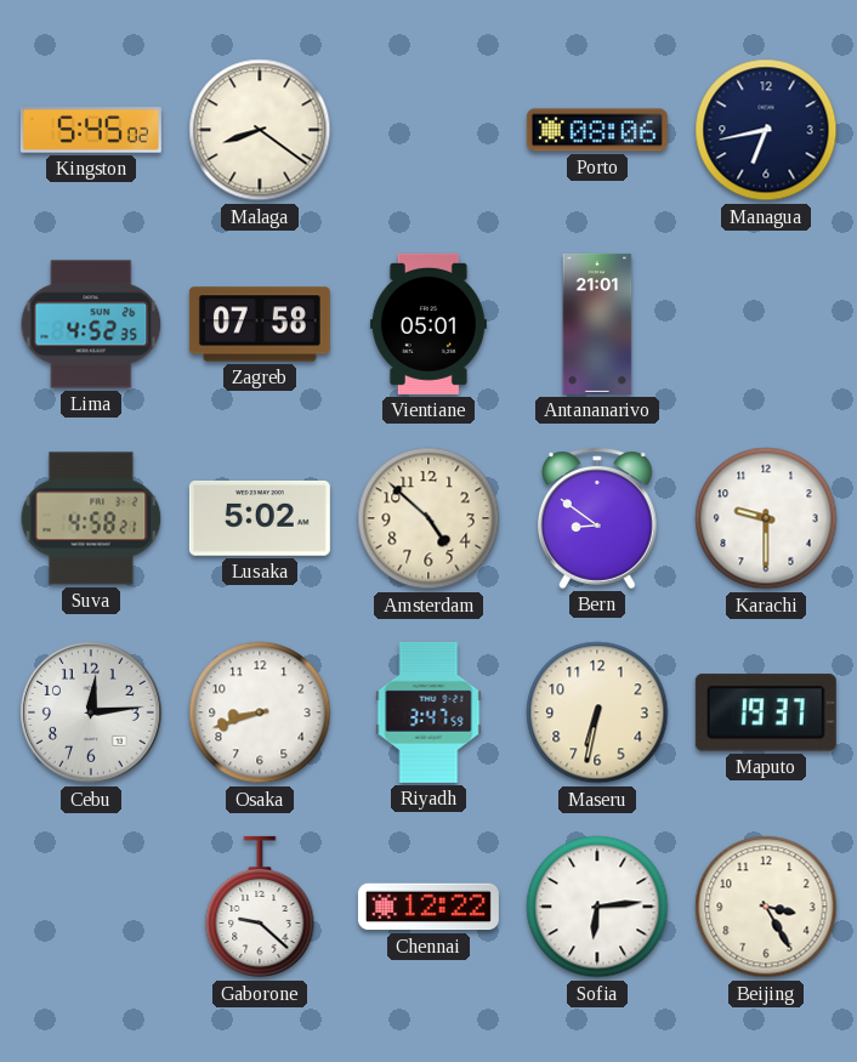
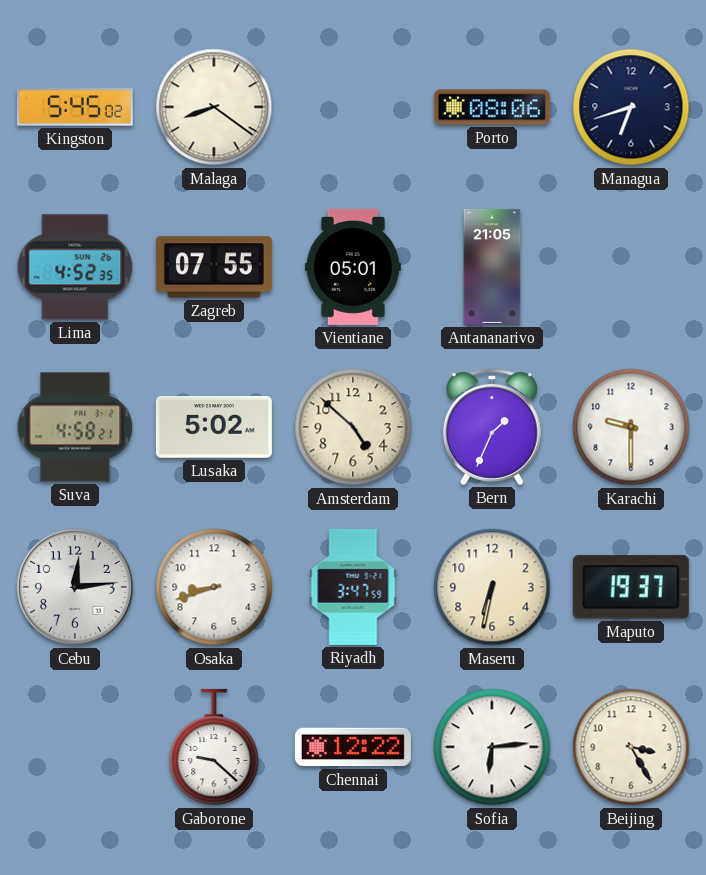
Managua: 6:43 -> 6:42 (631, 107)
Zagreb: 07:58 -> 07:55 (214, 267)
Antananarivo: 21:01 -> 21:05 (492, 267)
Bern: 8:51 -> 1:34 (492, 427)
